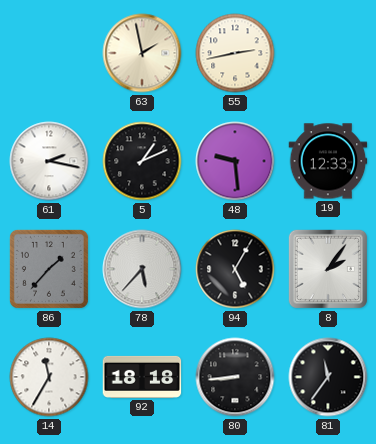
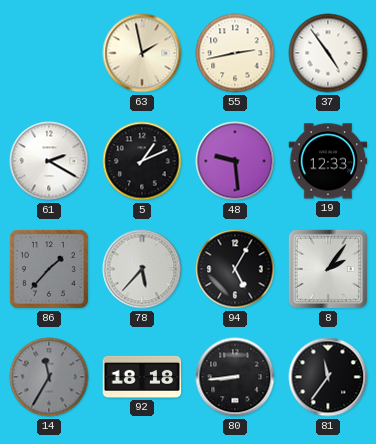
37: none -> 4:54 (328, 53)
61: 2:17 -> 2:20 (49, 161)
14 dial: white -> grey (49, 377)
